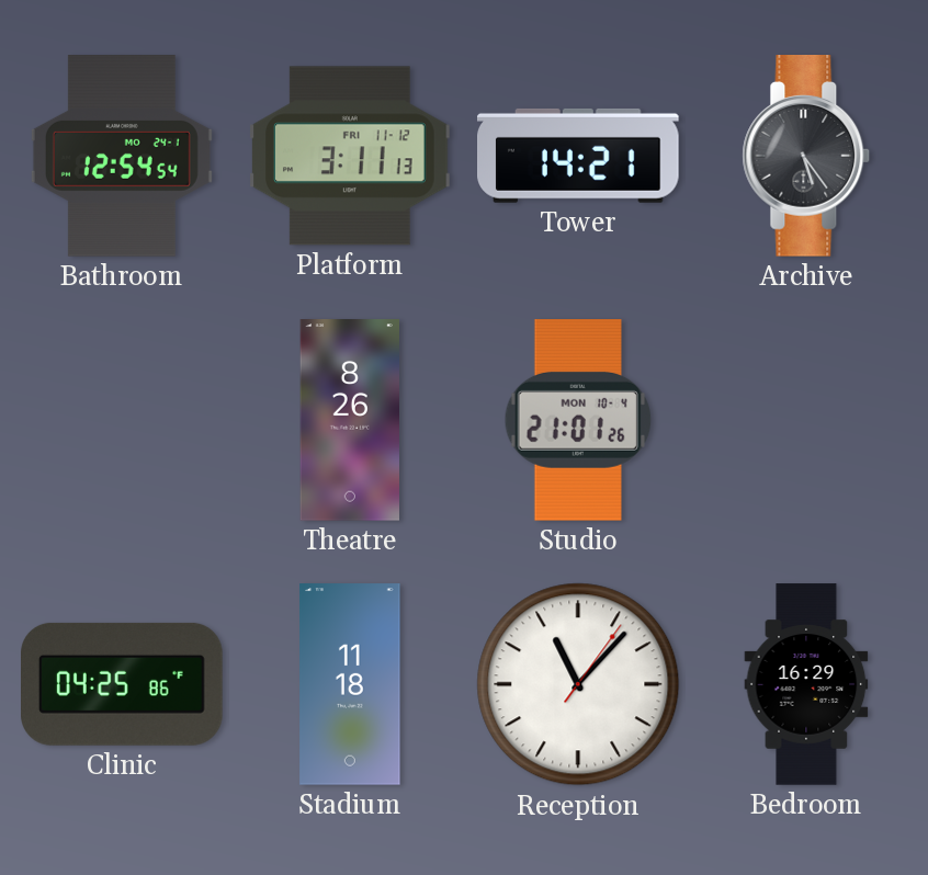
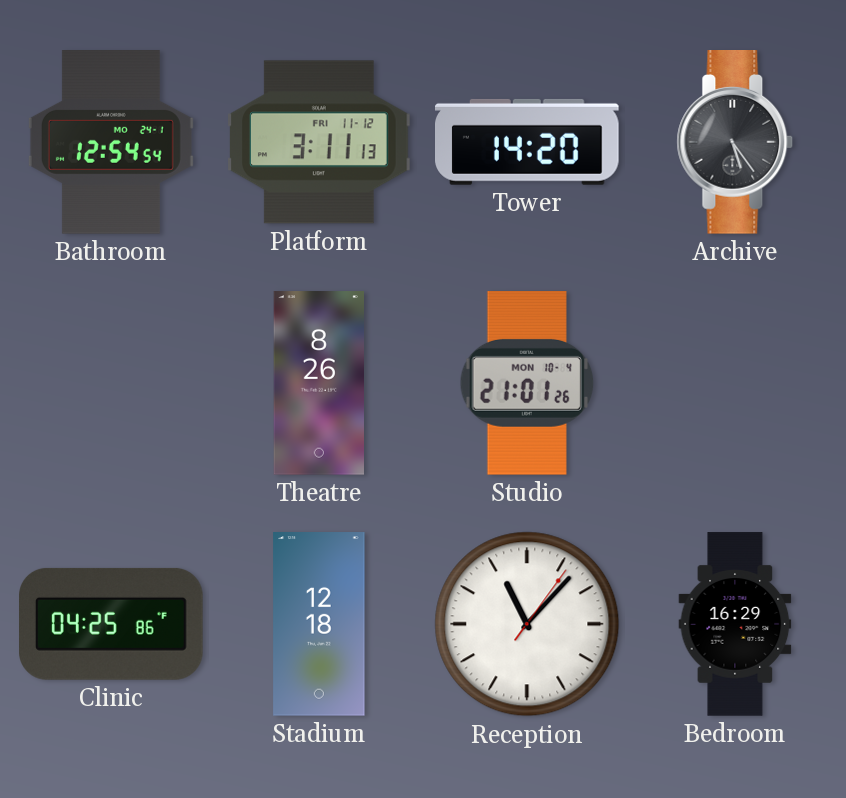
Tower: 14:21 -> 14:20 (528, 142)
Stadium: 11:18 -> 12:18 (319, 624)
